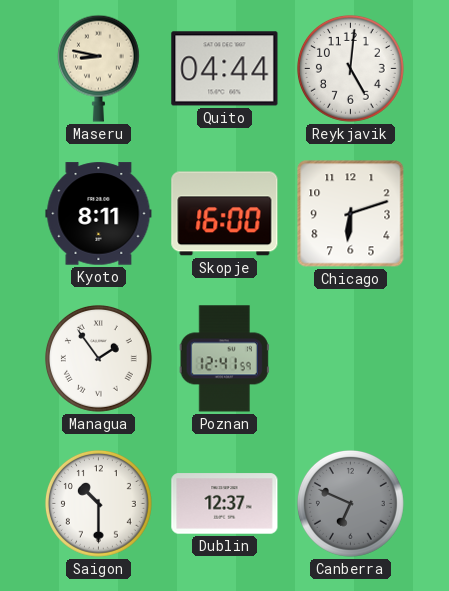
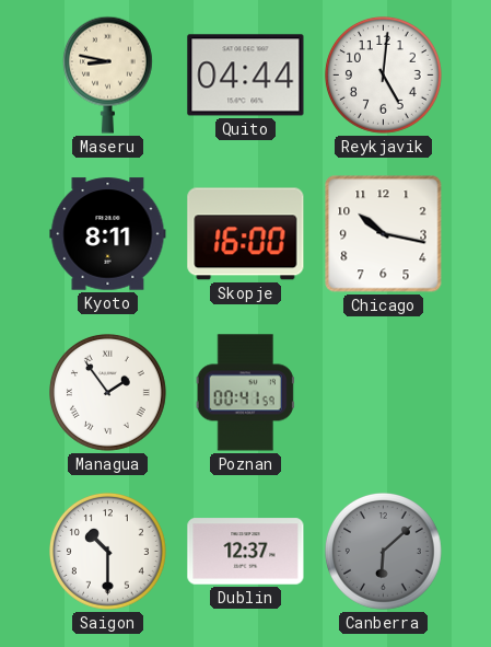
Chicago: 6:12 -> 10:17 (384, 234)
Poznan: 12:41 -> 00:41 (245, 393)
Canberra: 6:49 -> 6:08 (384, 552)
